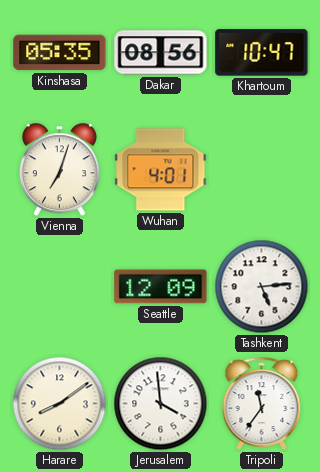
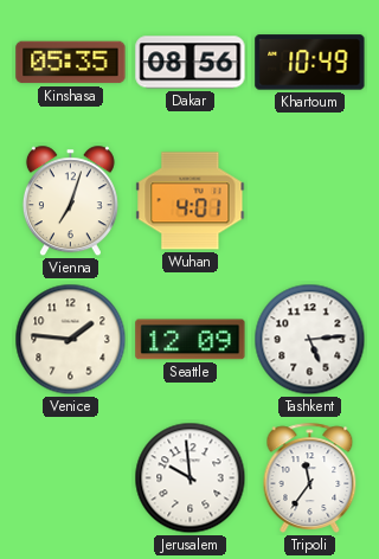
Khartoum: 10:47 -> 10:49 (310, 63)
Venice: none -> 1:46 (71, 340)
Harare: 8:09 -> none (60, 404)
Jerusalem: 3:59 -> 9:59 (191, 478)
